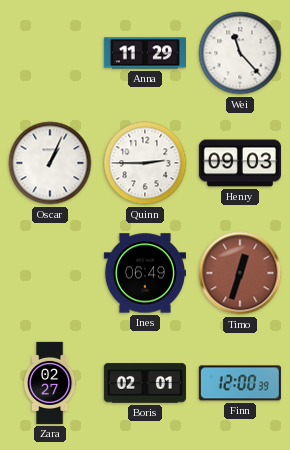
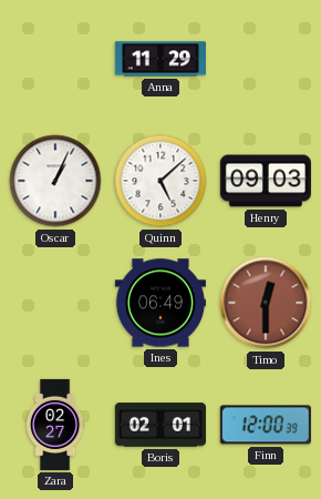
Wei: 11:23 -> none (240, 53)
Quinn: 2:45 -> 5:08 (161, 181)
Timo: 12:33 -> 12:30 (266, 303)
